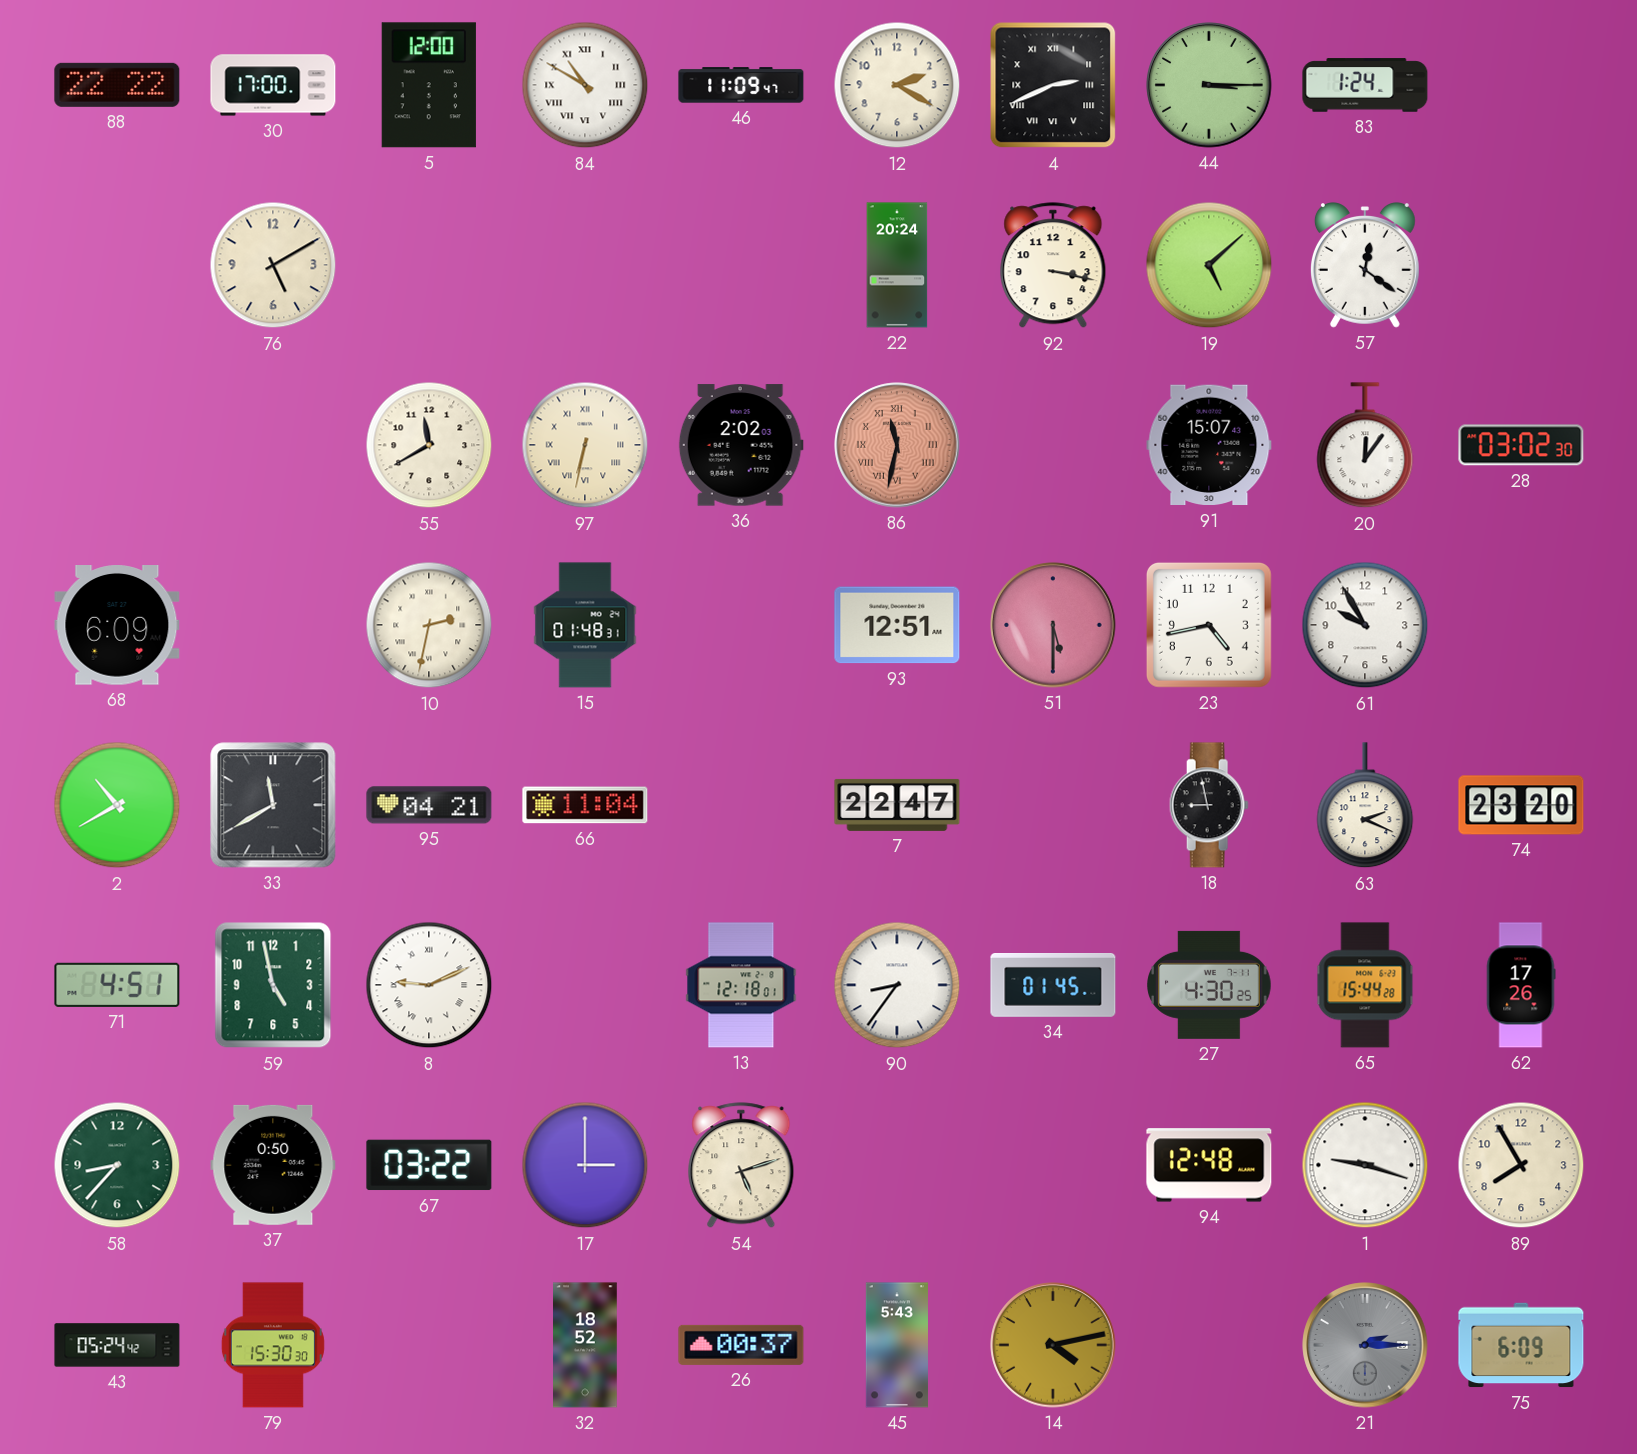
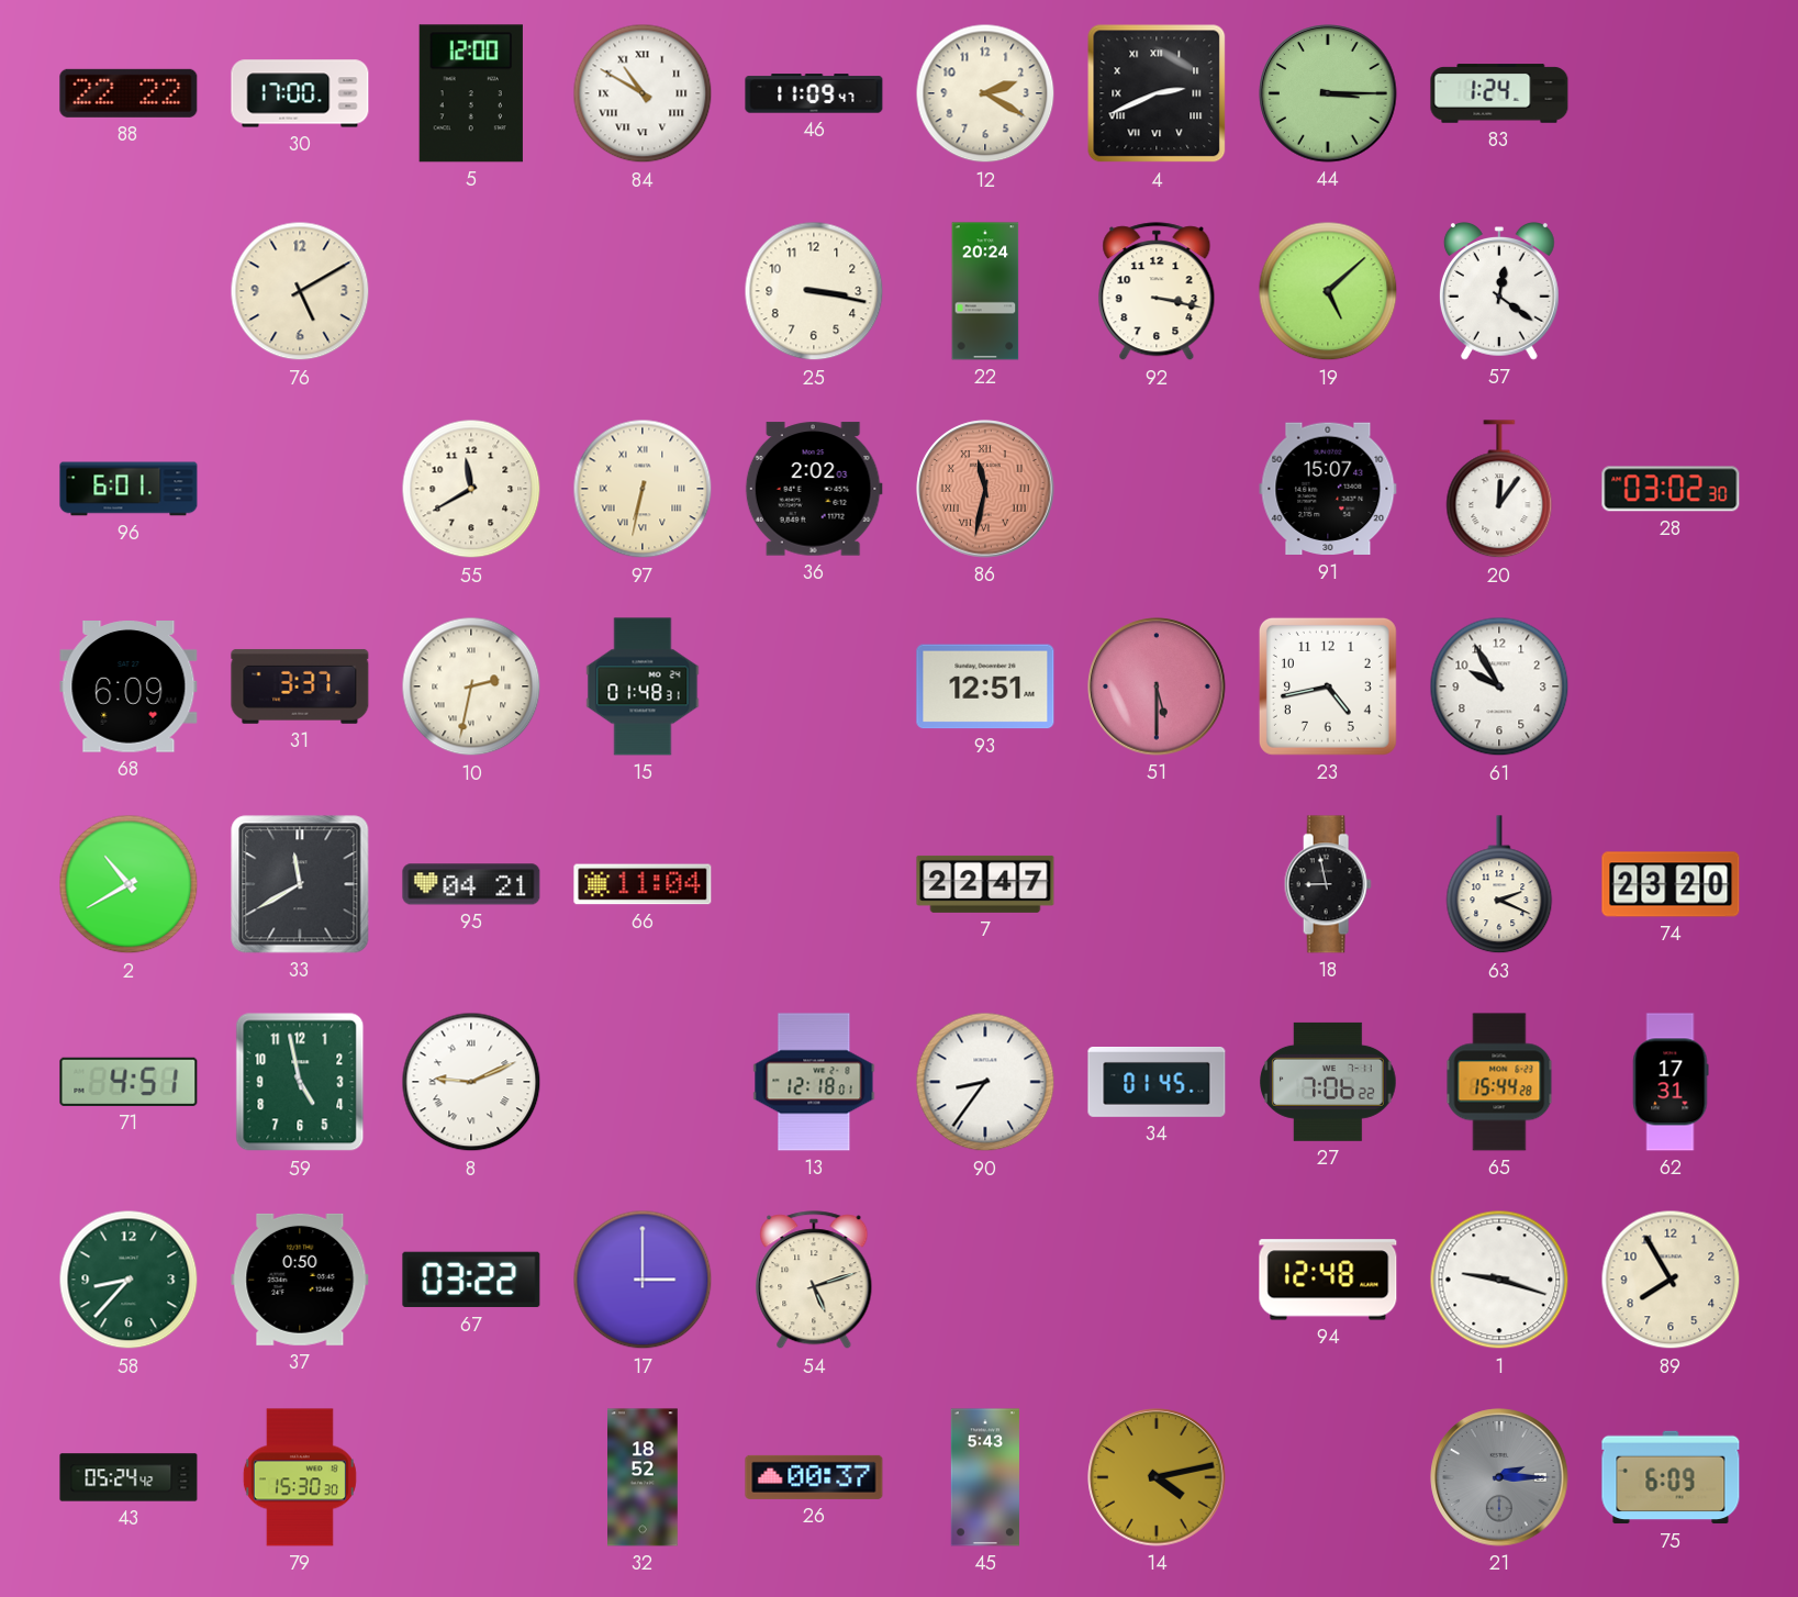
25: none -> 3:17 (814, 291)
96: none -> 6:01 (129, 489)
31: none -> 3:37 (300, 686)
27: 4:30 -> 7:06 (1328, 1082)
62: 17:26 -> 17:31 (1671, 1082)
